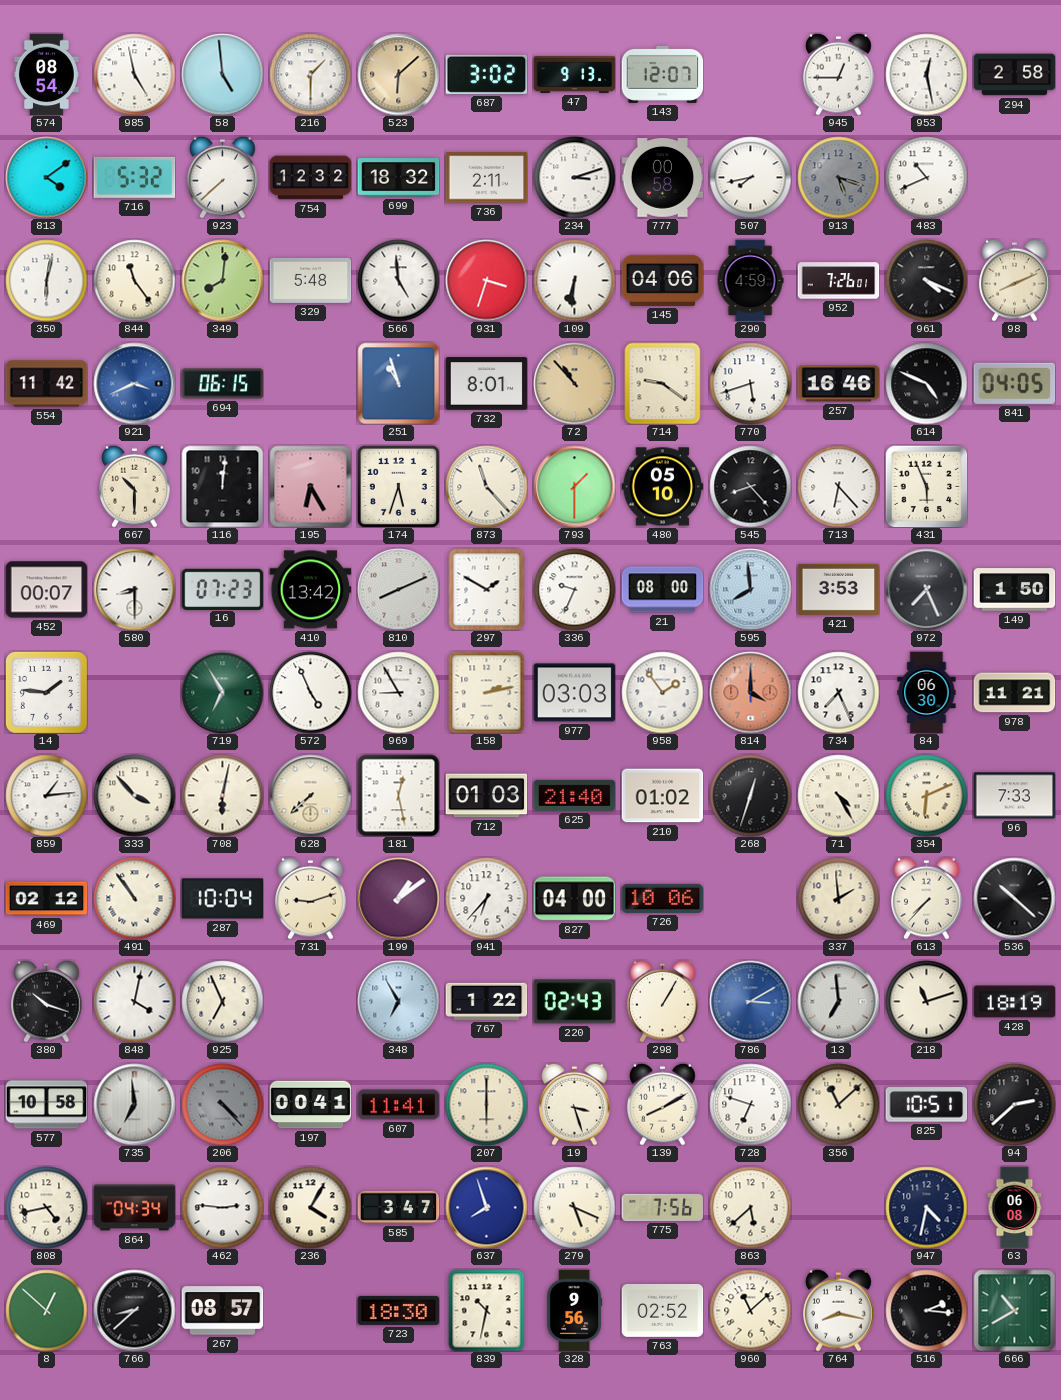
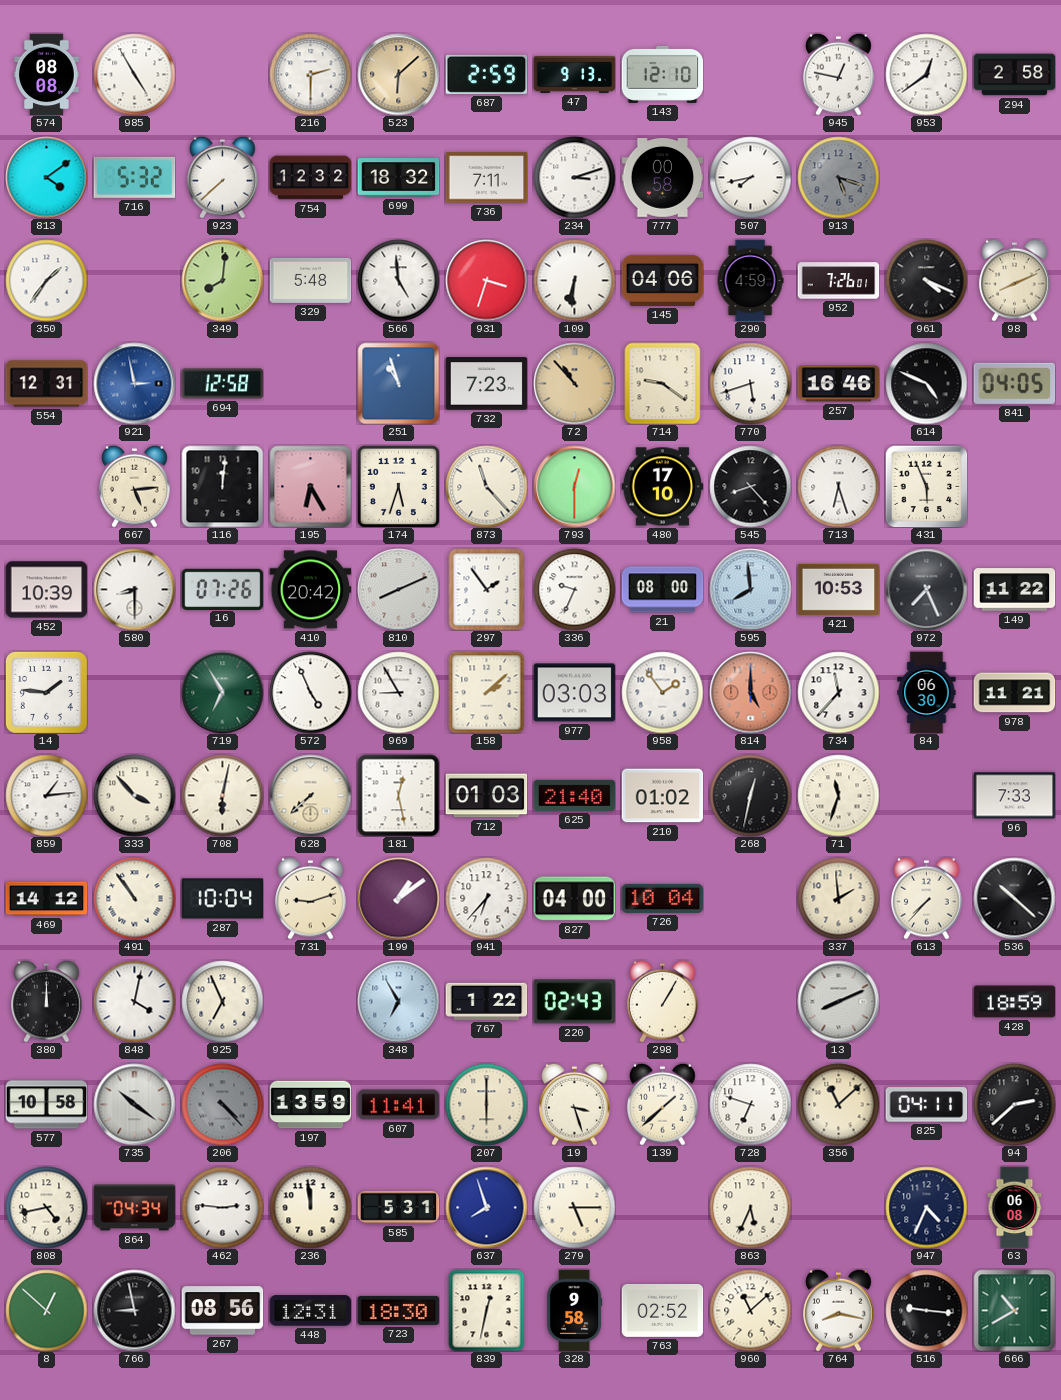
574: 08:54 -> 08:08 (47, 74)
985: 4:58 -> 4:55 (134, 74)
58: 4:59 -> none (222, 74)
216: 1:30 -> 2:30 (310, 74)
687: 3:02 -> 2:59 (486, 74)
143: 12:07 -> 12:10 (662, 74)
945: 12:45 -> 12:47 (839, 74)
953: 12:28 -> 12:39 (926, 74)
736: 2:11 -> 7:11 (486, 178)
483: 10:41 -> none (926, 177)
350: 6:02 -> 1:36 (46, 280)
844: 11:24 -> none (134, 280)
554: 11:42 -> 12:31 (46, 384)
921: 3:41 -> 2:58 (134, 383)
694: 06:15 -> 12:58 (222, 384)
732: 8:01 -> 7:23 (486, 384)
667: 10:30 -> 5:14 (135, 486)
793: 1:30 -> 12:30 (574, 486)
480: 05:10 -> 17:10 (662, 487)
713: 6:23 -> 6:27 (838, 486)
452: 00:07 -> 10:39 (46, 590)
16: 07:23 -> 07:26 (222, 589)
410: 13:42 -> 20:42 (310, 590)
297: 1:50 -> 1:54 (487, 589)
421: 3:53 -> 10:53 (838, 589)
149: 1:50 -> 11:22 (1014, 590)
158: 2:13 -> 2:08 (487, 692)
814: 4:00 -> 5:00 (750, 692)
734: 7:26 -> 11:37 (838, 692)
268: 12:33 -> 12:32 (750, 795)
71: 4:25 -> 11:33 (838, 795)
354: 6:11 -> none (926, 795)
469: 02:12 -> 14:12 (46, 899)
726: 10:06 -> 10:04 (662, 898)
380: 10:18 -> 12:00 (47, 1001)
786: 3:10 -> none (750, 1001)
13: 6:59 -> 8:11 (838, 1001)
218: 11:12 -> none (926, 1001)
428: 18:19 -> 18:59 (1014, 1002)
735: 6:59 -> 10:21 (134, 1104)
197: 00:41 -> 13:59 (310, 1105)
139: 8:10 -> 1:38 (663, 1104)
825: 10:51 -> 04:11 (926, 1105)
236: 4:05 -> 11:59 (310, 1207)
585: 3:47 -> 5:31 (398, 1207)
279: 5:19 -> 5:15 (574, 1207)
775: 7:56 -> none (662, 1207)
863: 5:38 -> 5:34 (750, 1207)
947: 4:32 -> 4:34 (926, 1207)
766: 8:38 -> 8:58 (134, 1310)
267: 08:57 -> 08:56 (222, 1311)
448: none -> 12:31 (310, 1311)
839: 10:32 -> 12:32 (487, 1310)
328: 9:56 -> 9:58 (574, 1310)
516: 2:16 -> 9:16 (926, 1310)
